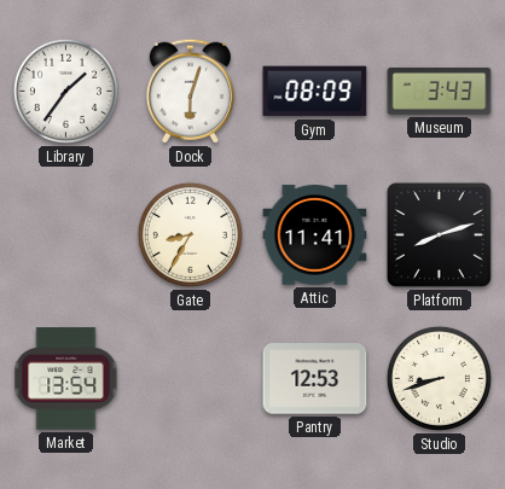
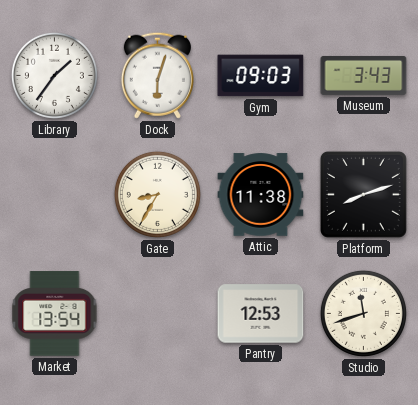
Gym: 08:09 -> 09:03 (261, 76)
Attic: 11:41 -> 11:38 (261, 195)
Studio: 8:42 -> 11:42 (363, 313)
